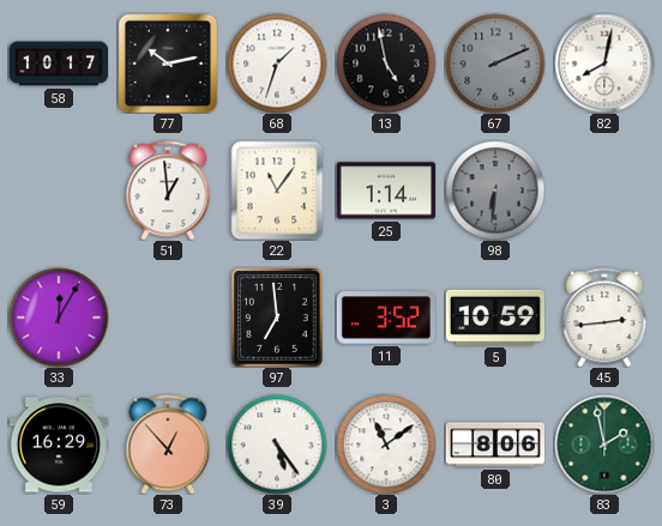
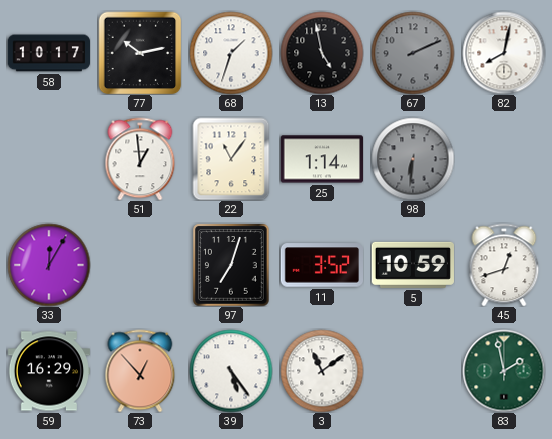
97: 6:59 -> 7:03 (231, 265)
45: 2:44 -> 12:42 (504, 265)
80: 8:06 -> none (495, 445)
